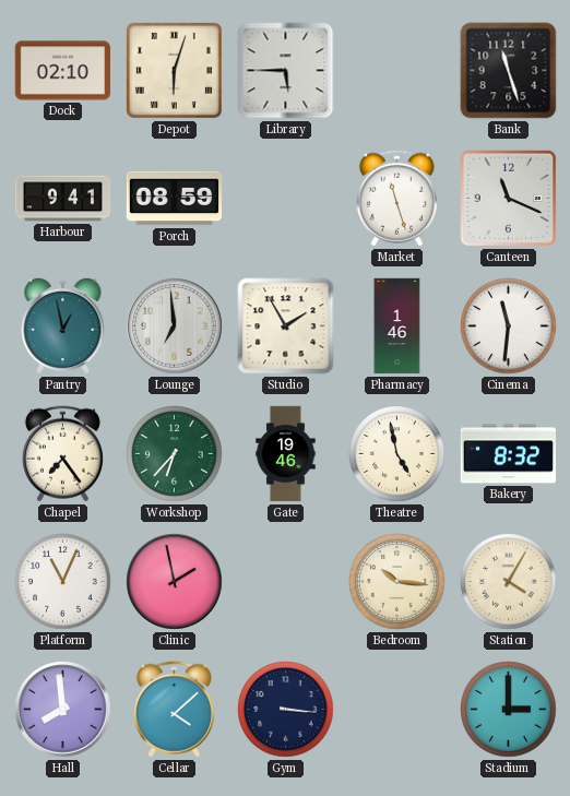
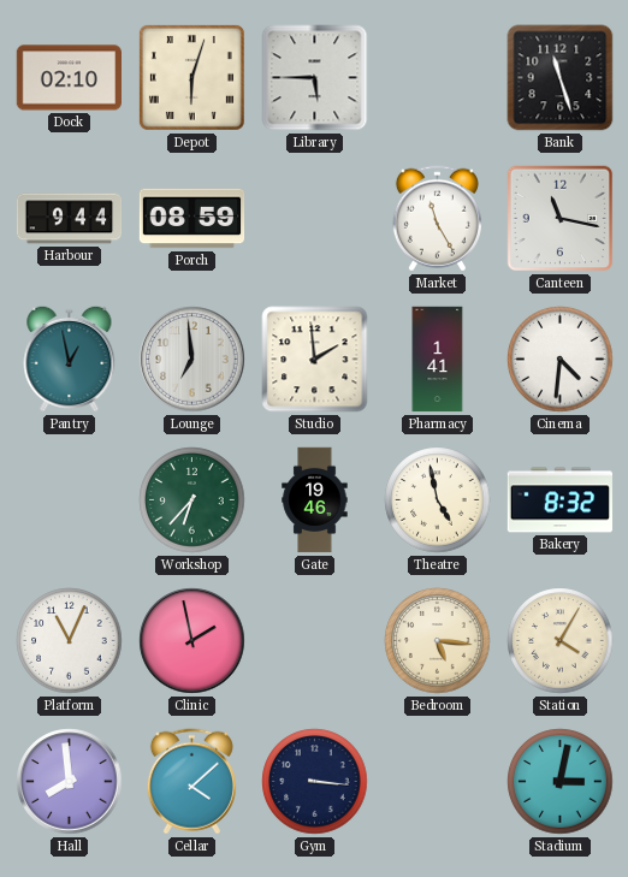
Harbour: 9:41 -> 9:44 (70, 219)
Market: 11:27 -> 11:25 (437, 219)
Canteen: 11:19 -> 11:17 (561, 219)
Studio: 1:55 -> 1:59 (315, 360)
Pharmacy: 1:46 -> 1:41 (438, 360)
Cinema: 11:31 -> 4:31 (561, 360)
Chapel: 7:24 -> none (62, 454)
Bedroom: 10:16 -> 5:16 (438, 641)
Stadium: 3:00 -> 3:02 (561, 782)
